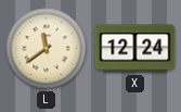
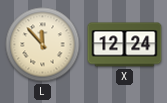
L: 11:39 -> 11:53 (43, 45)
